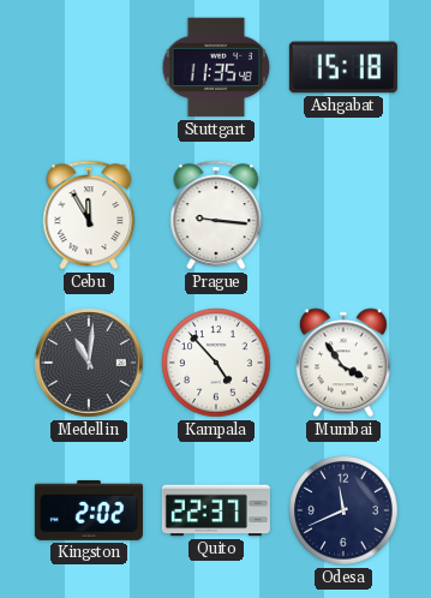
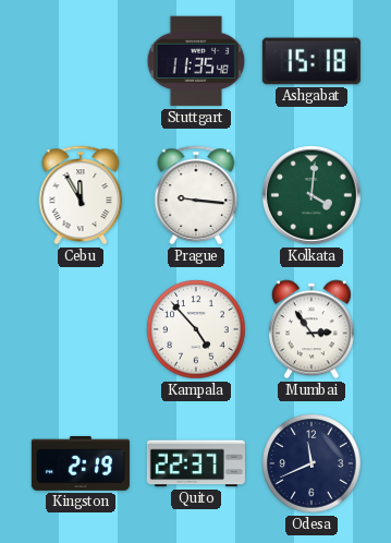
Kolkata: none -> 4:01 (311, 195)
Medellin: 11:01 -> none (89, 363)
Mumbai: 3:54 -> 2:54 (311, 329)
Kingston: 2:02 -> 2:19 (81, 463)
